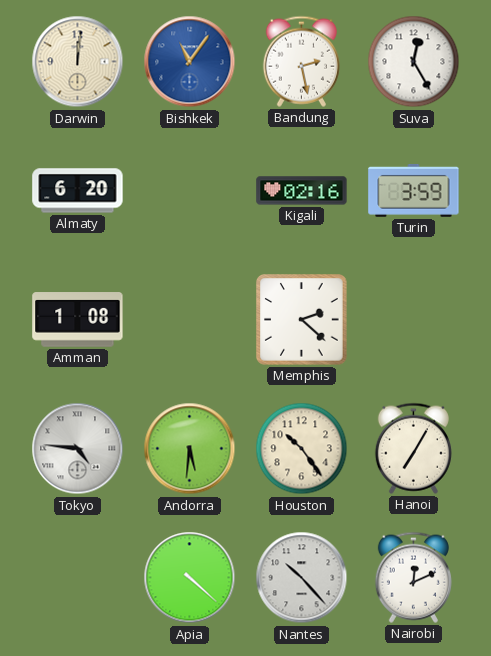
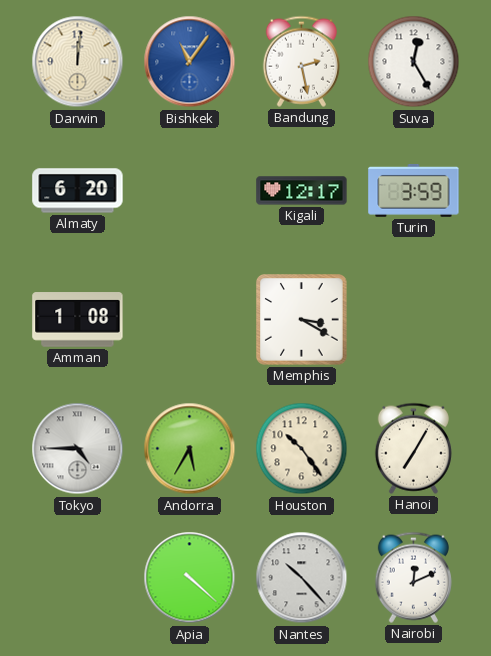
Kigali: 02:16 -> 12:17 (302, 191)
Memphis: 2:22 -> 3:20 (302, 320)
Tokyo: 4:46 -> 4:45 (78, 449)
Andorra: 5:31 -> 5:35 (190, 449)
